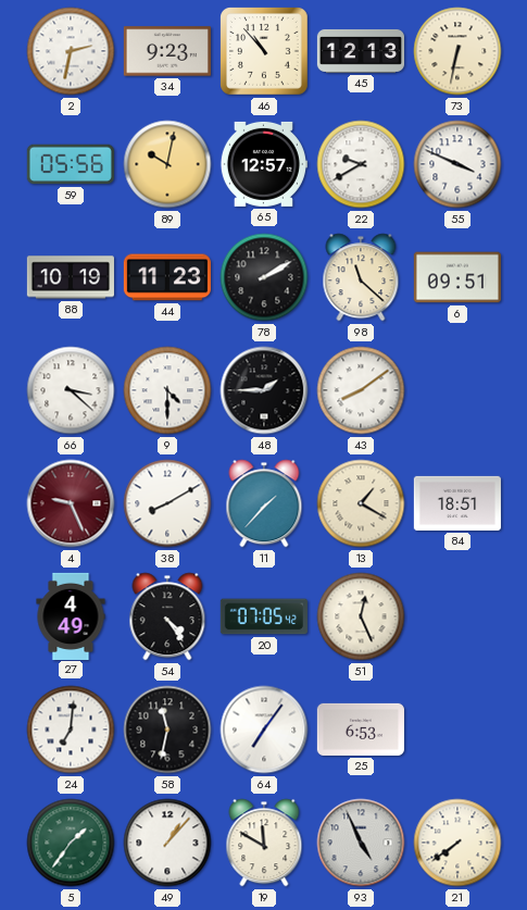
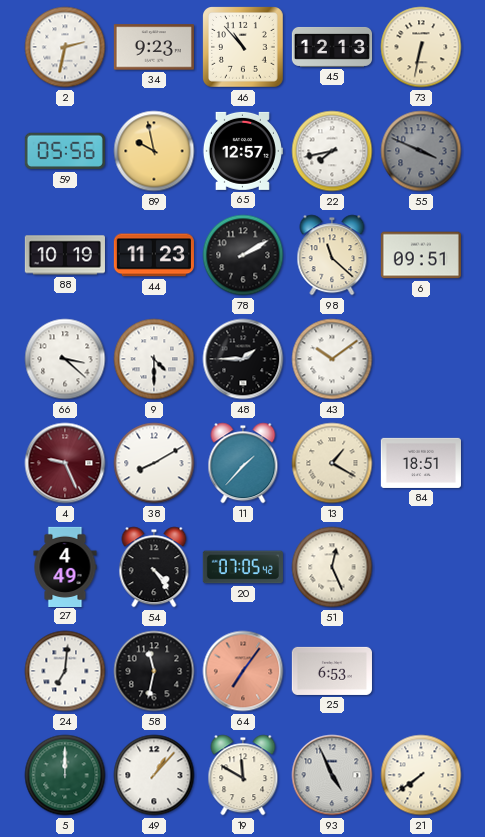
89: 10:02 -> 9:58 (154, 151)
22: 9:40 -> 7:43 (332, 151)
55 dial: white -> grey (421, 151)
43: 8:09 -> 10:09 (332, 359)
64 dial: white -> salmon (243, 671)
5: 1:36 -> 12:00 (65, 775)
